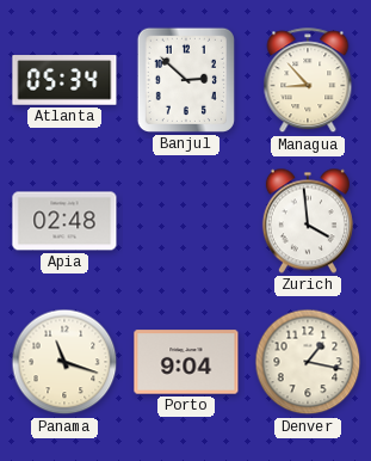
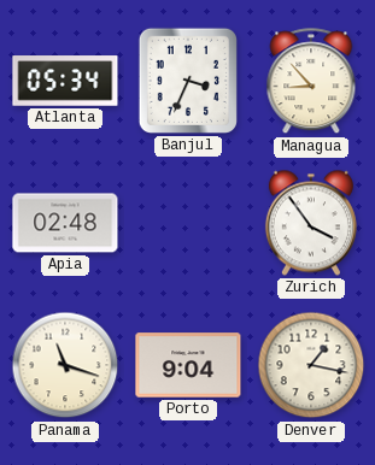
Banjul: 2:52 -> 3:34 (188, 81)
Zurich: 3:59 -> 3:54 (311, 223)
